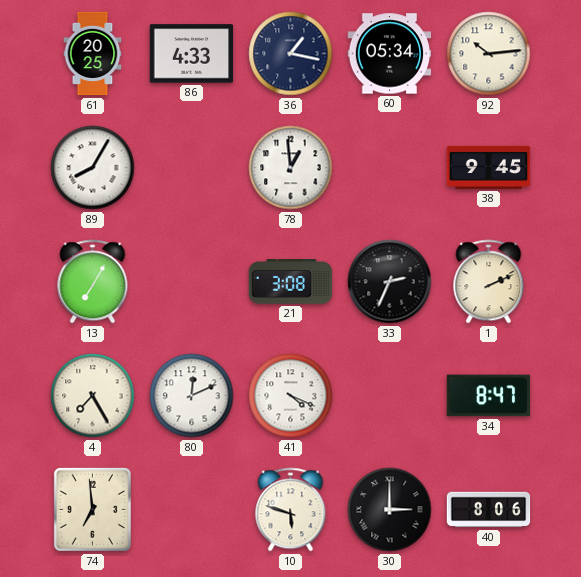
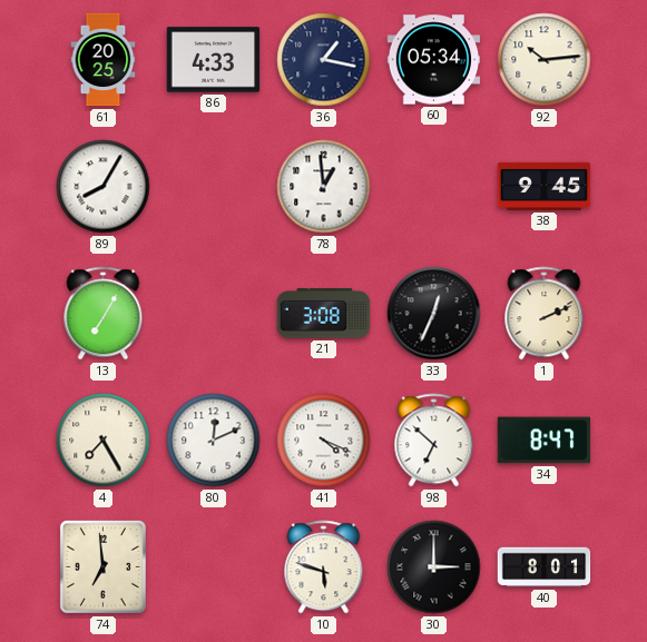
33: 2:34 -> 12:34 (434, 314)
98: none -> 6:52 (434, 441)
40: 8:06 -> 8:01 (545, 567)
